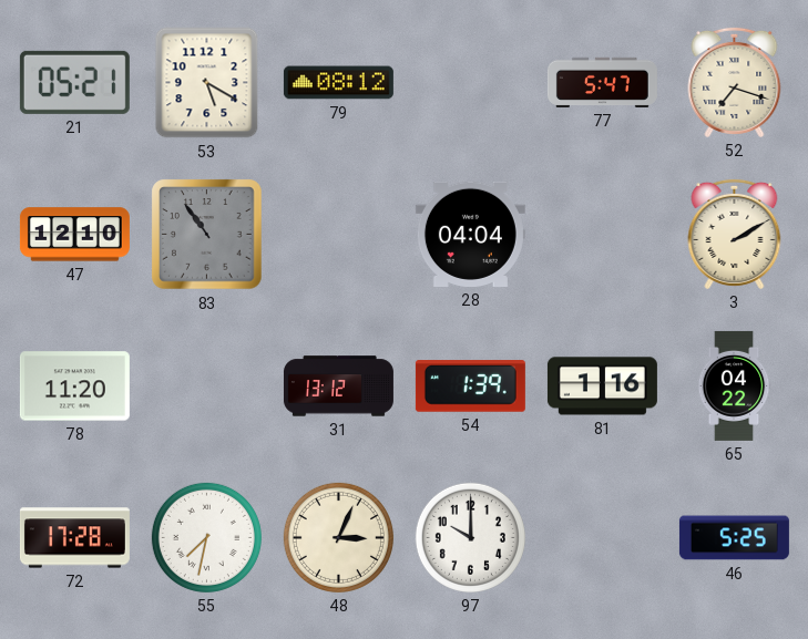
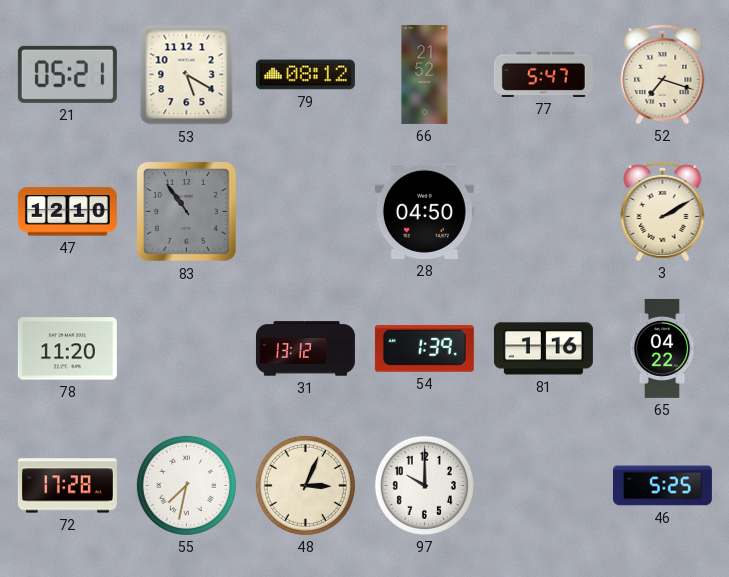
66: none -> 21:52 (425, 74)
28: 04:04 -> 04:50 (424, 211)
